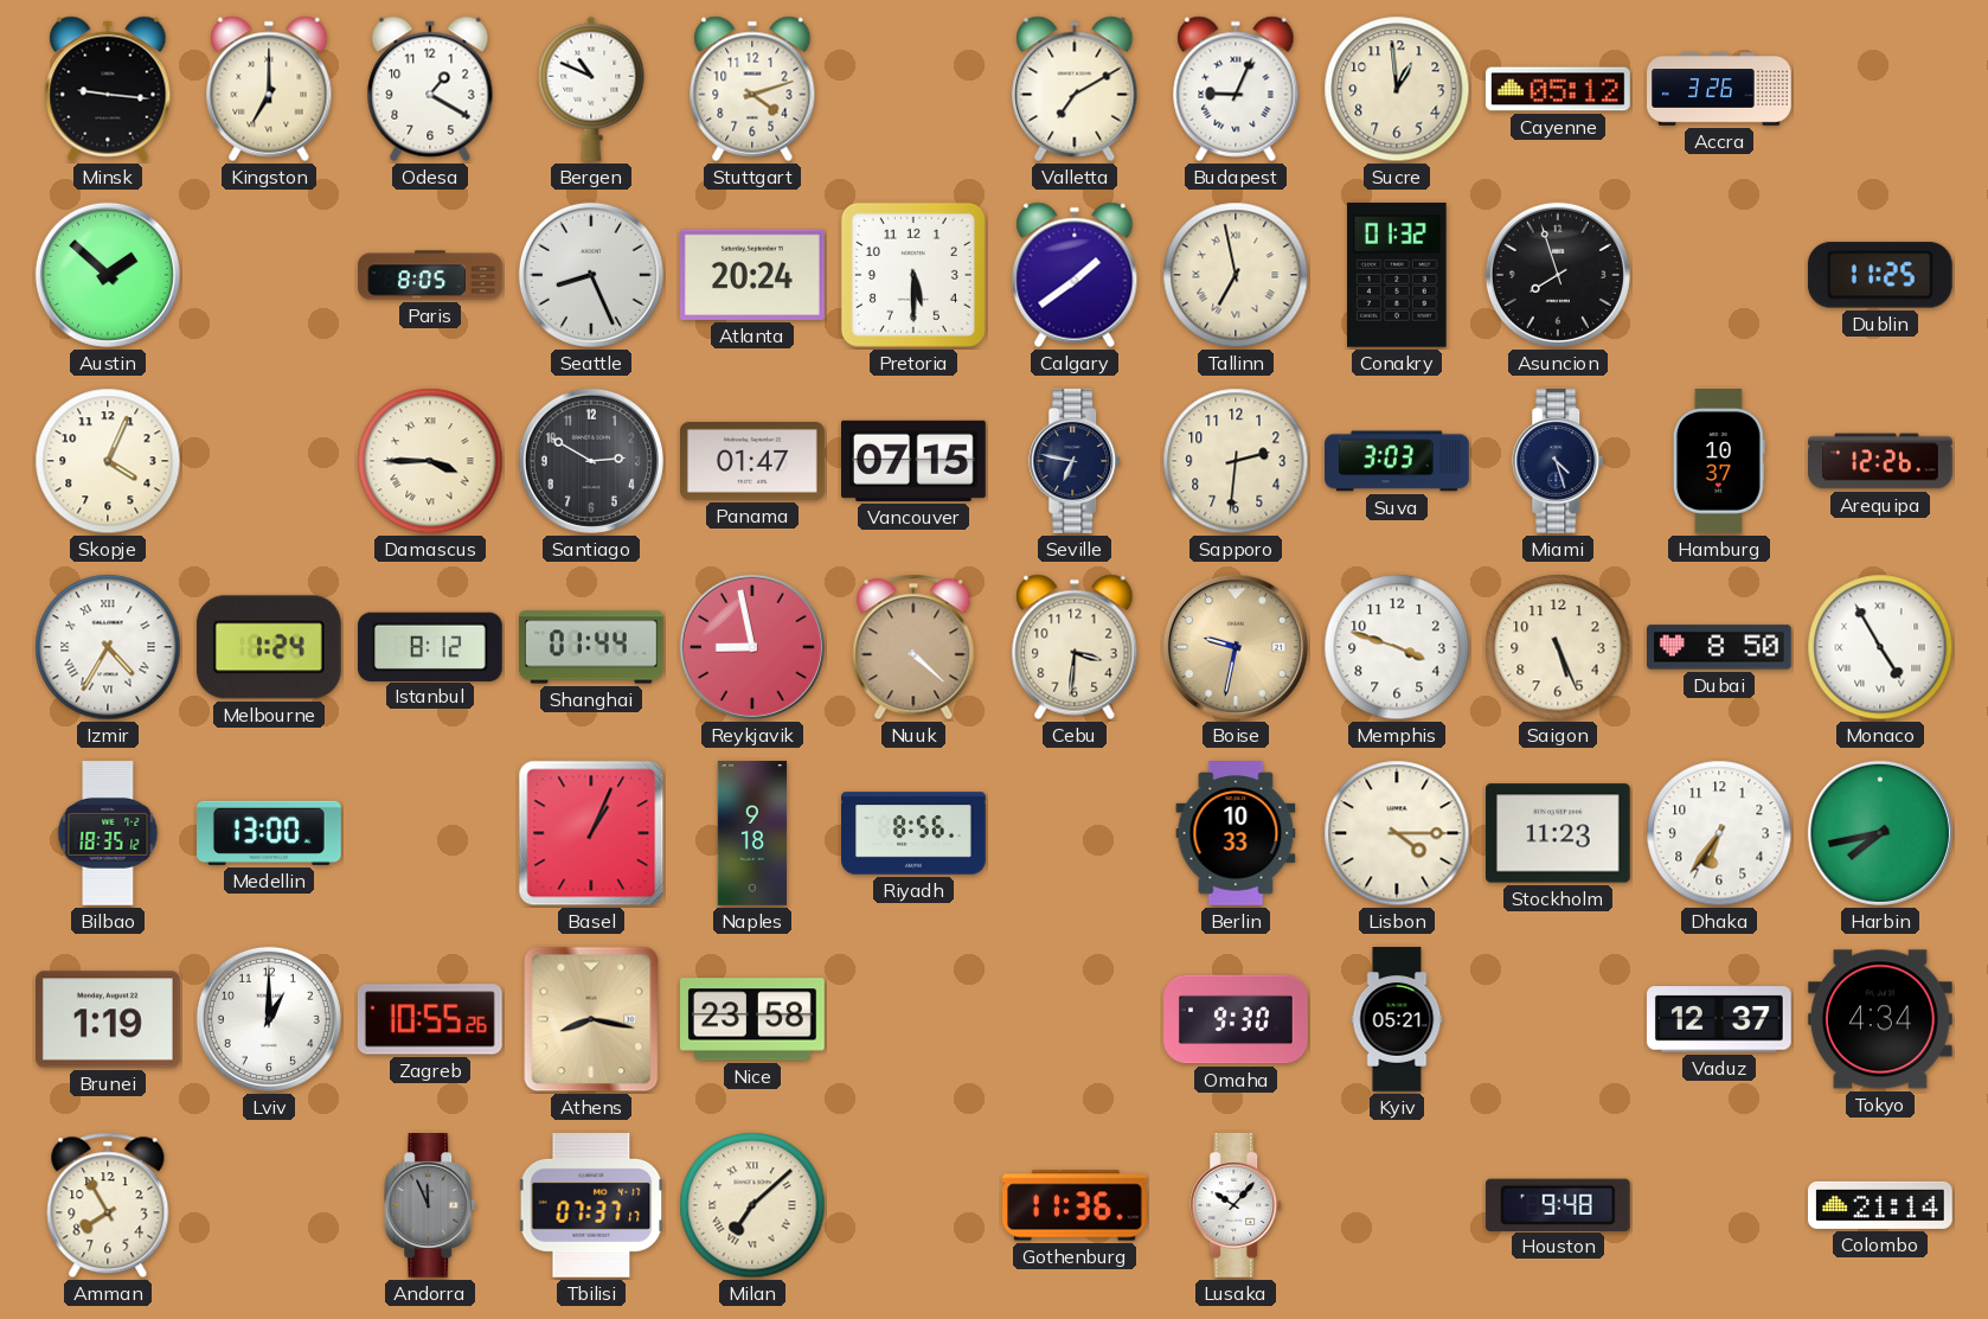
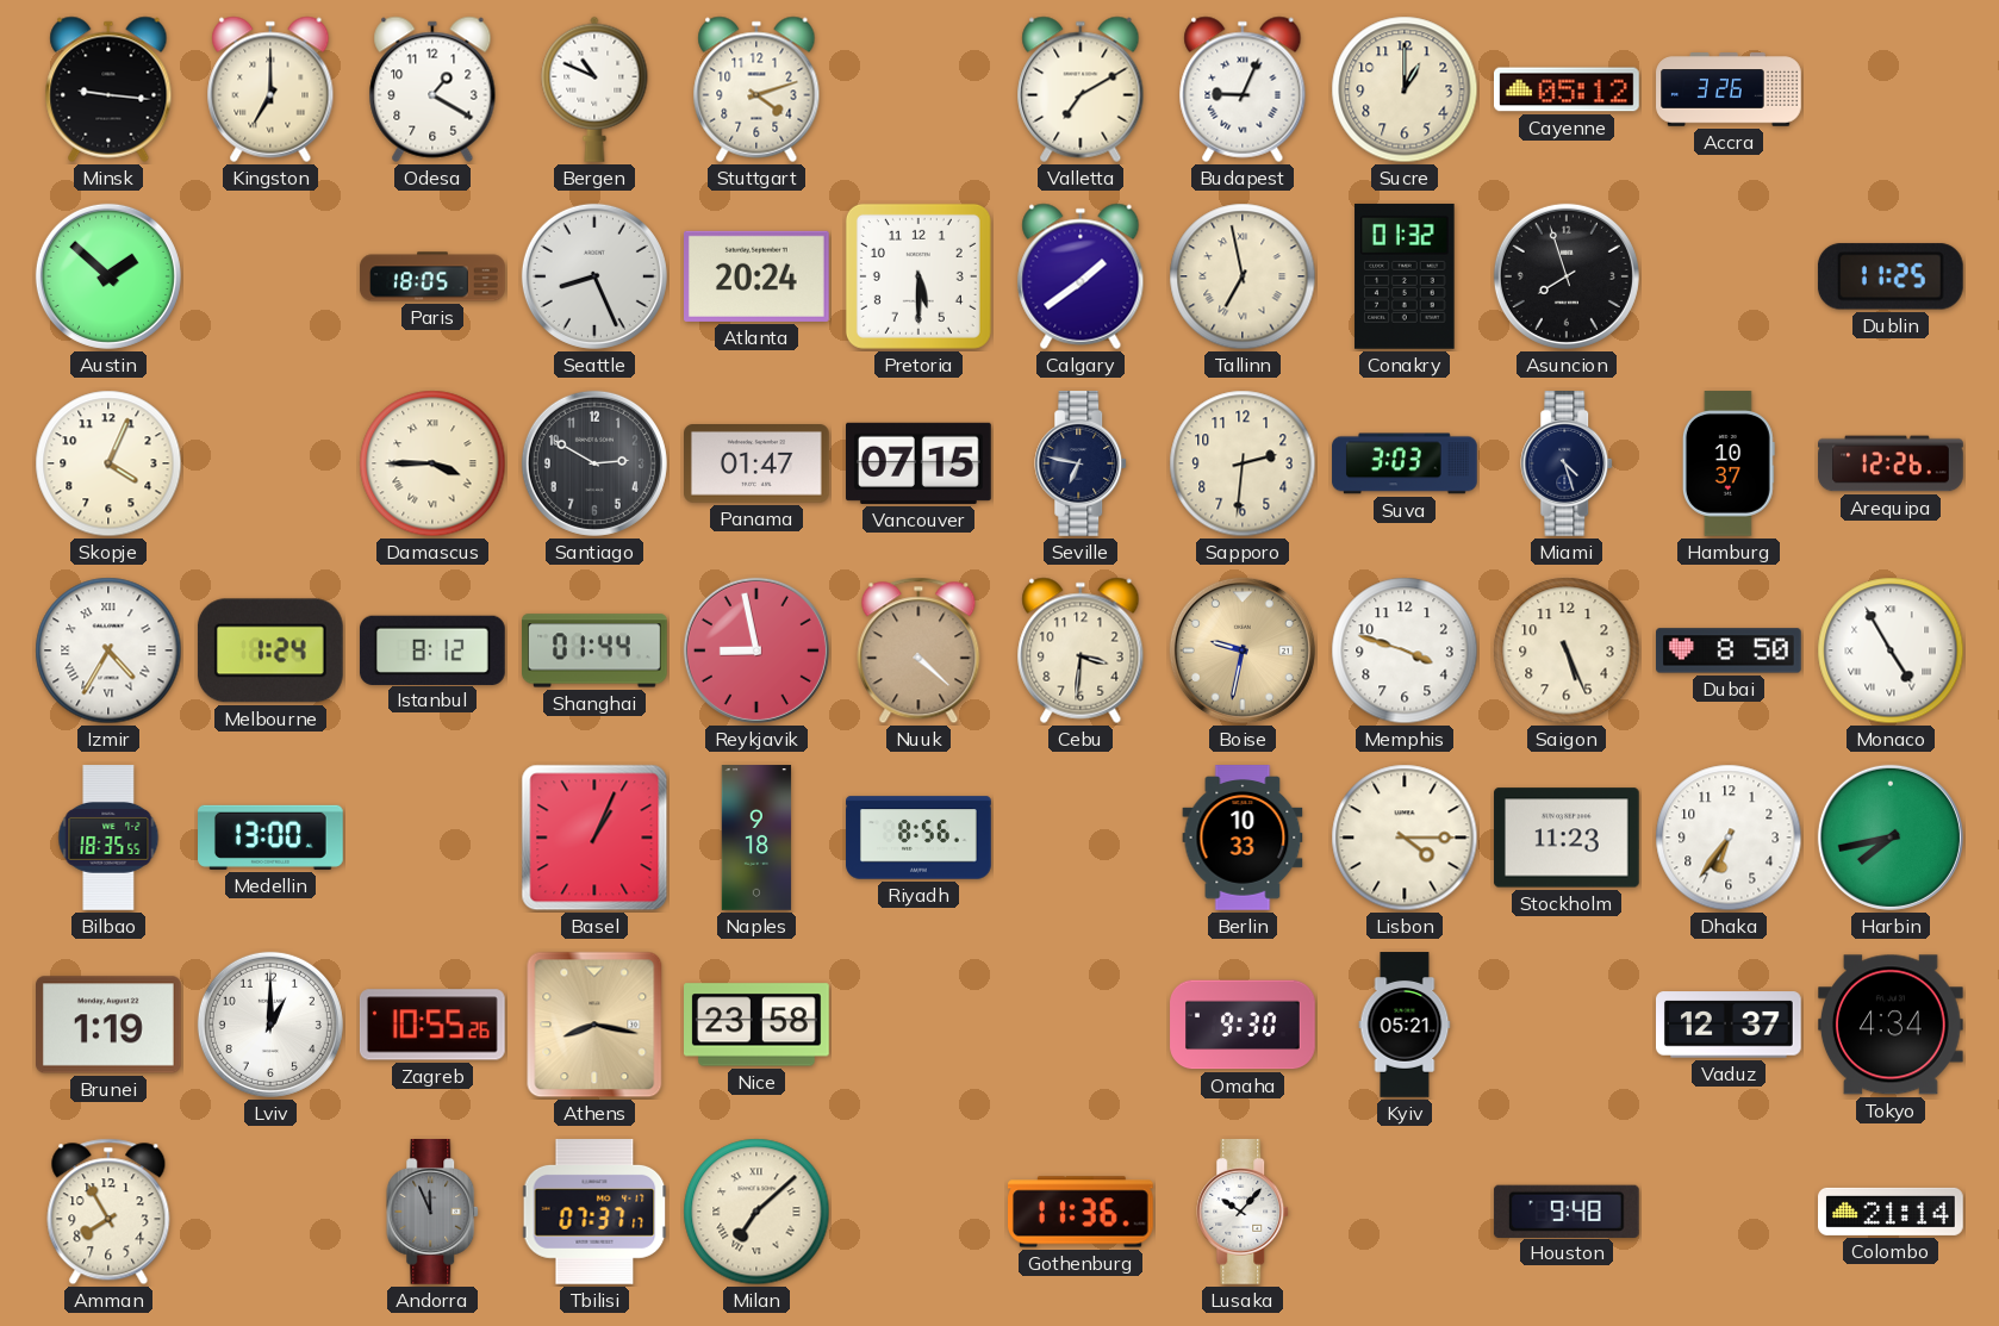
Sucre: 12:59 -> 1:00 (1405, 89)
Paris: 8:05 -> 18:05 (432, 276)
Bilbao: 18:35:12 -> 18:35:55 (108, 838)
